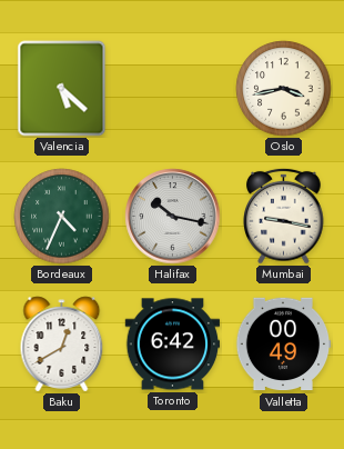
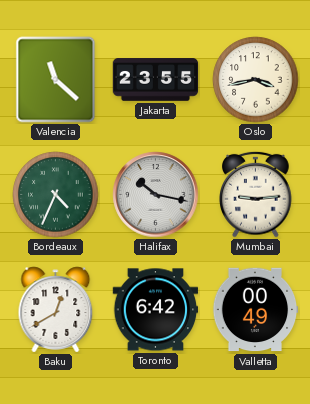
Valencia: 5:22 -> 11:22 (56, 80)
Jakarta: none -> 23:55 (156, 80)
Mumbai: 9:17 -> 9:14 (256, 194)
